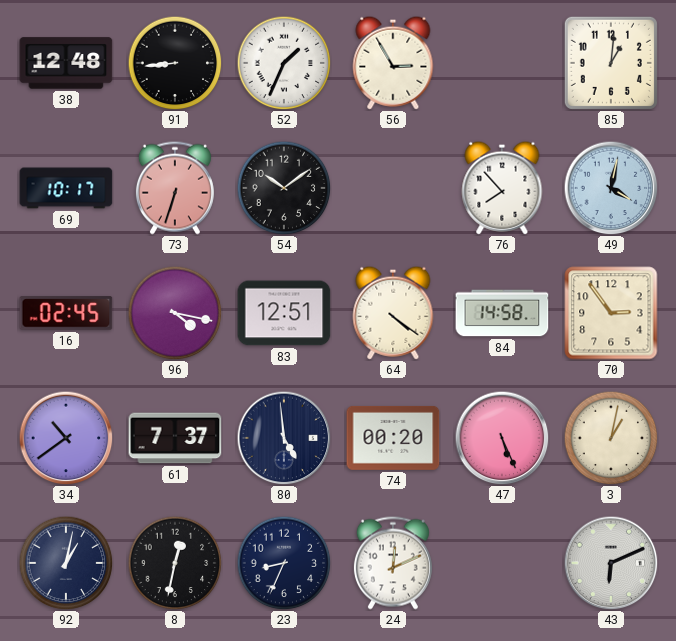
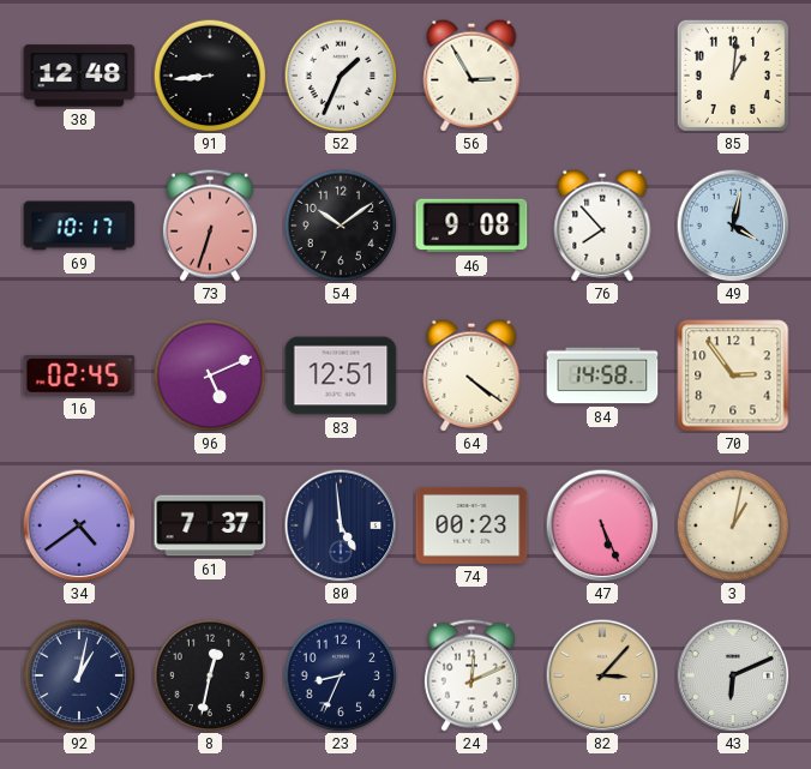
46: none -> 9:08 (471, 226)
96: 4:17 -> 5:11 (210, 376)
34: 10:39 -> 4:39 (79, 525)
74: 00:20 -> 00:23 (471, 525)
82: none -> 3:07 (602, 675)
